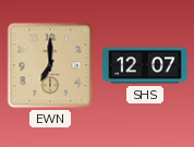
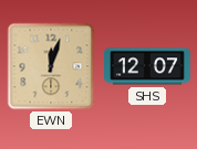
EWN: 7:00 -> 12:03 (51, 66)
